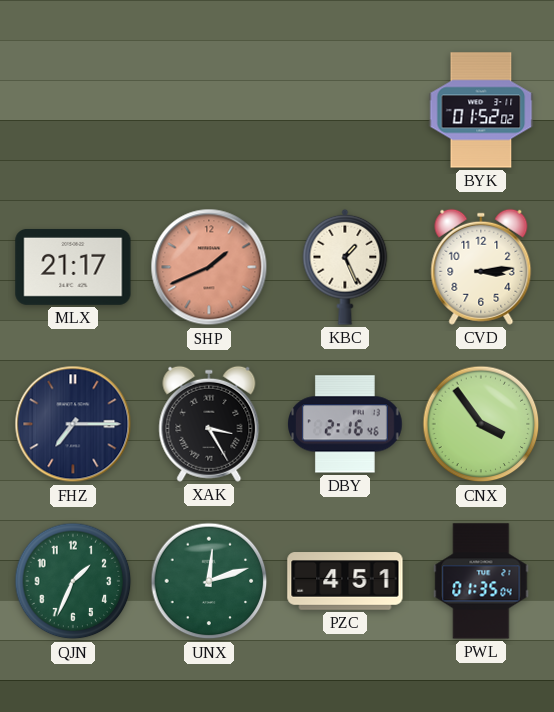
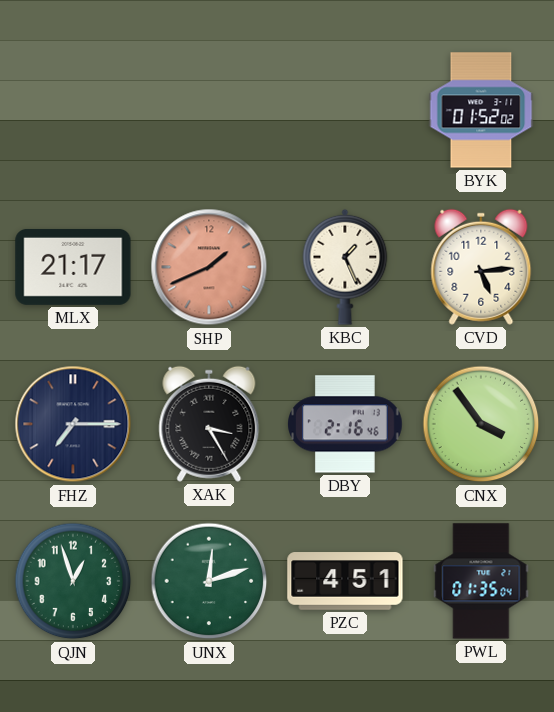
CVD: 3:14 -> 5:14 (481, 267)
QJN: 1:34 -> 12:57 (73, 581)
